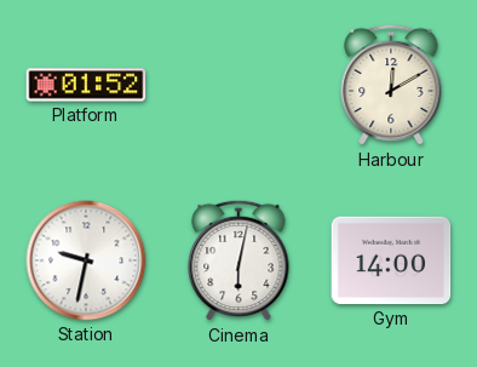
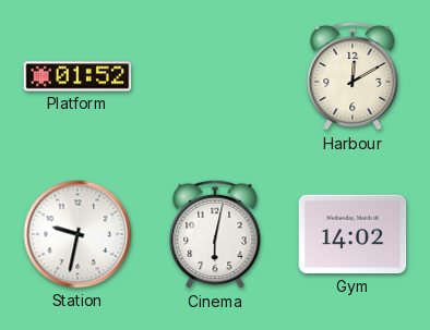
Gym: 14:00 -> 14:02 (353, 234)
